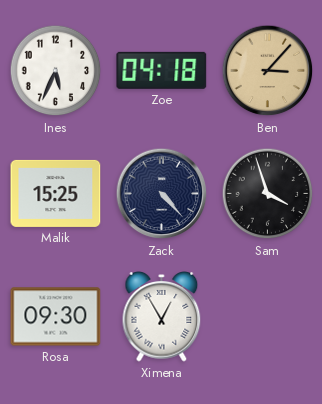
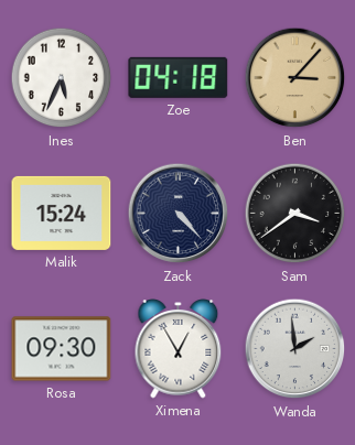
Malik: 15:25 -> 15:24 (62, 213)
Sam: 3:57 -> 3:39 (295, 214)
Wanda: none -> 1:59 (295, 349)
